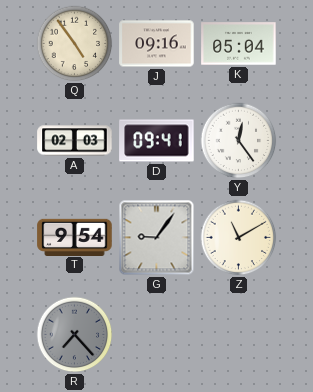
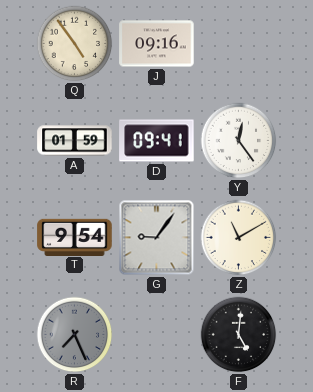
K: 05:04 -> none (239, 44)
A: 02:03 -> 01:59 (75, 141)
R: 7:23 -> 7:26 (75, 335)
F: none -> 5:01 (239, 335)
